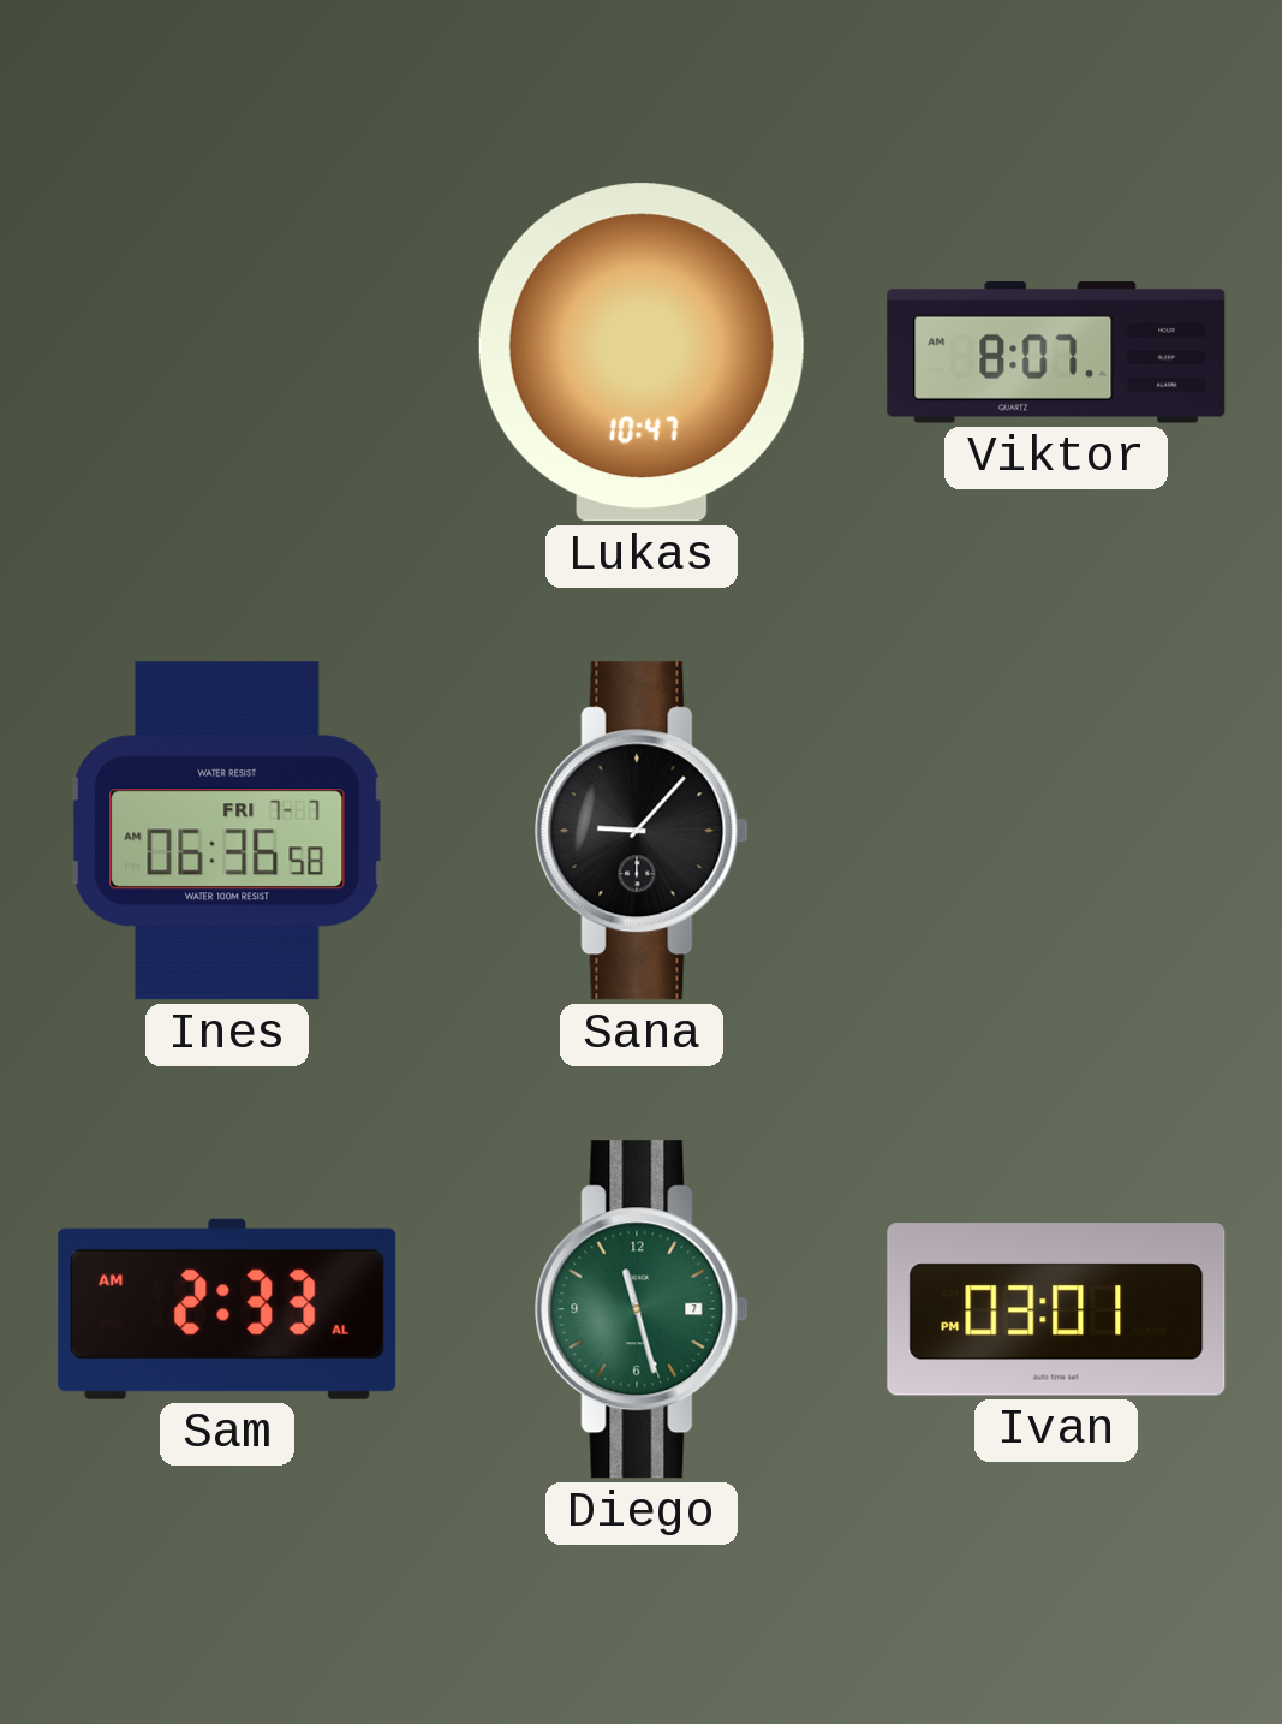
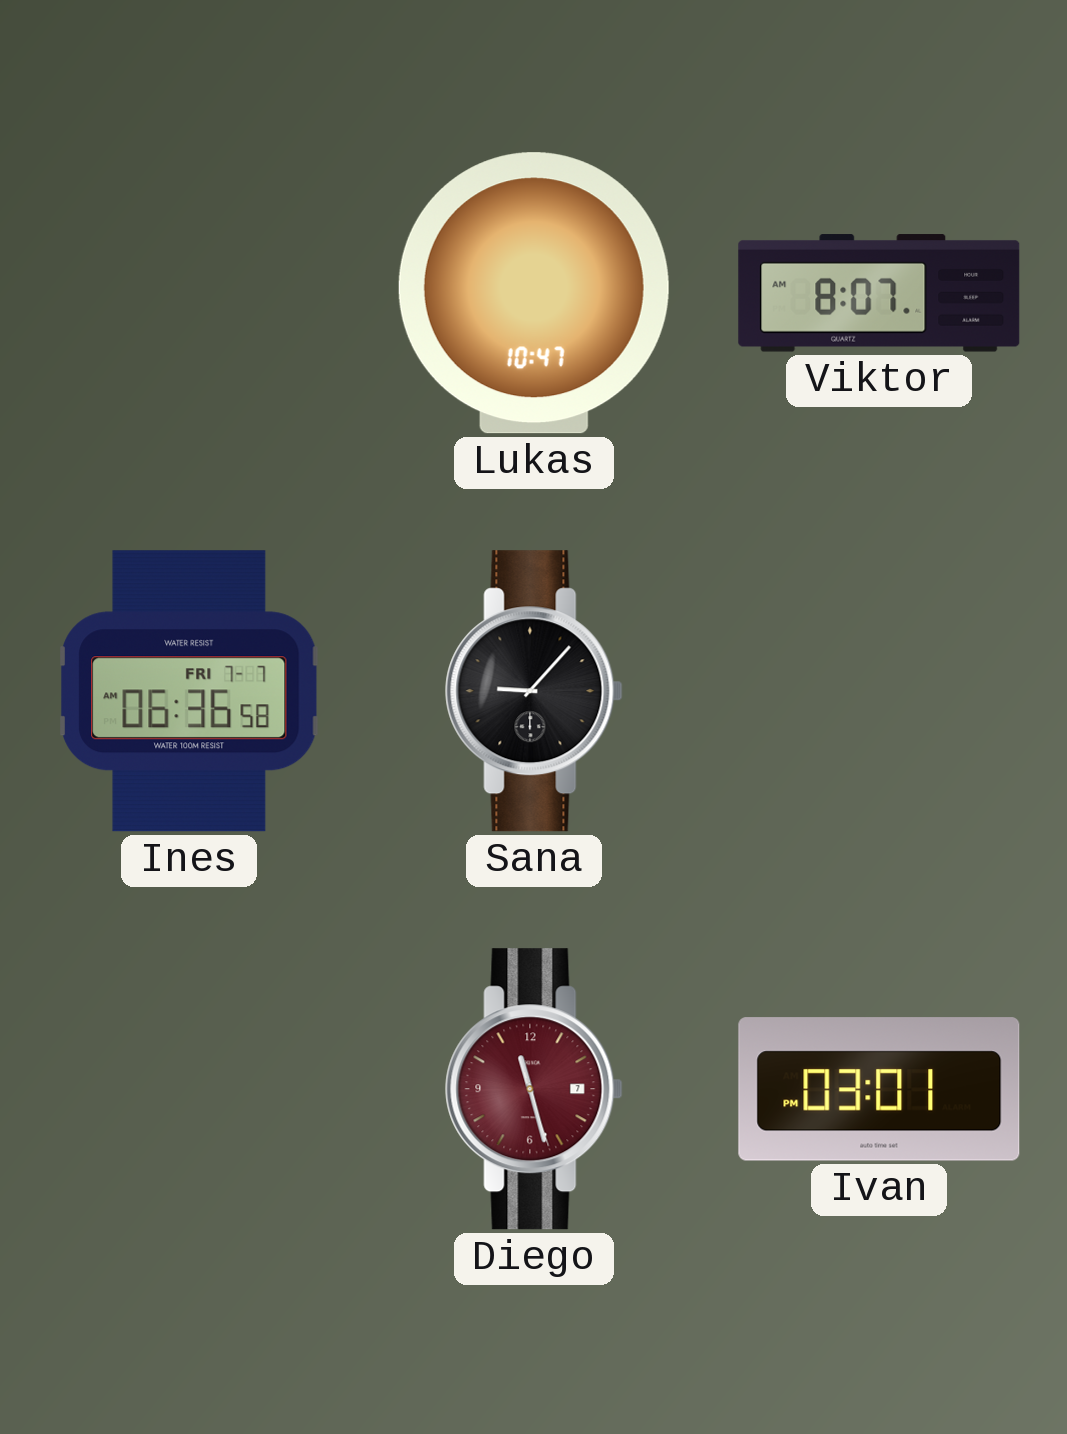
Sam: 2:33 -> none (227, 1309)
Diego dial: green -> burgundy (534, 1089)
